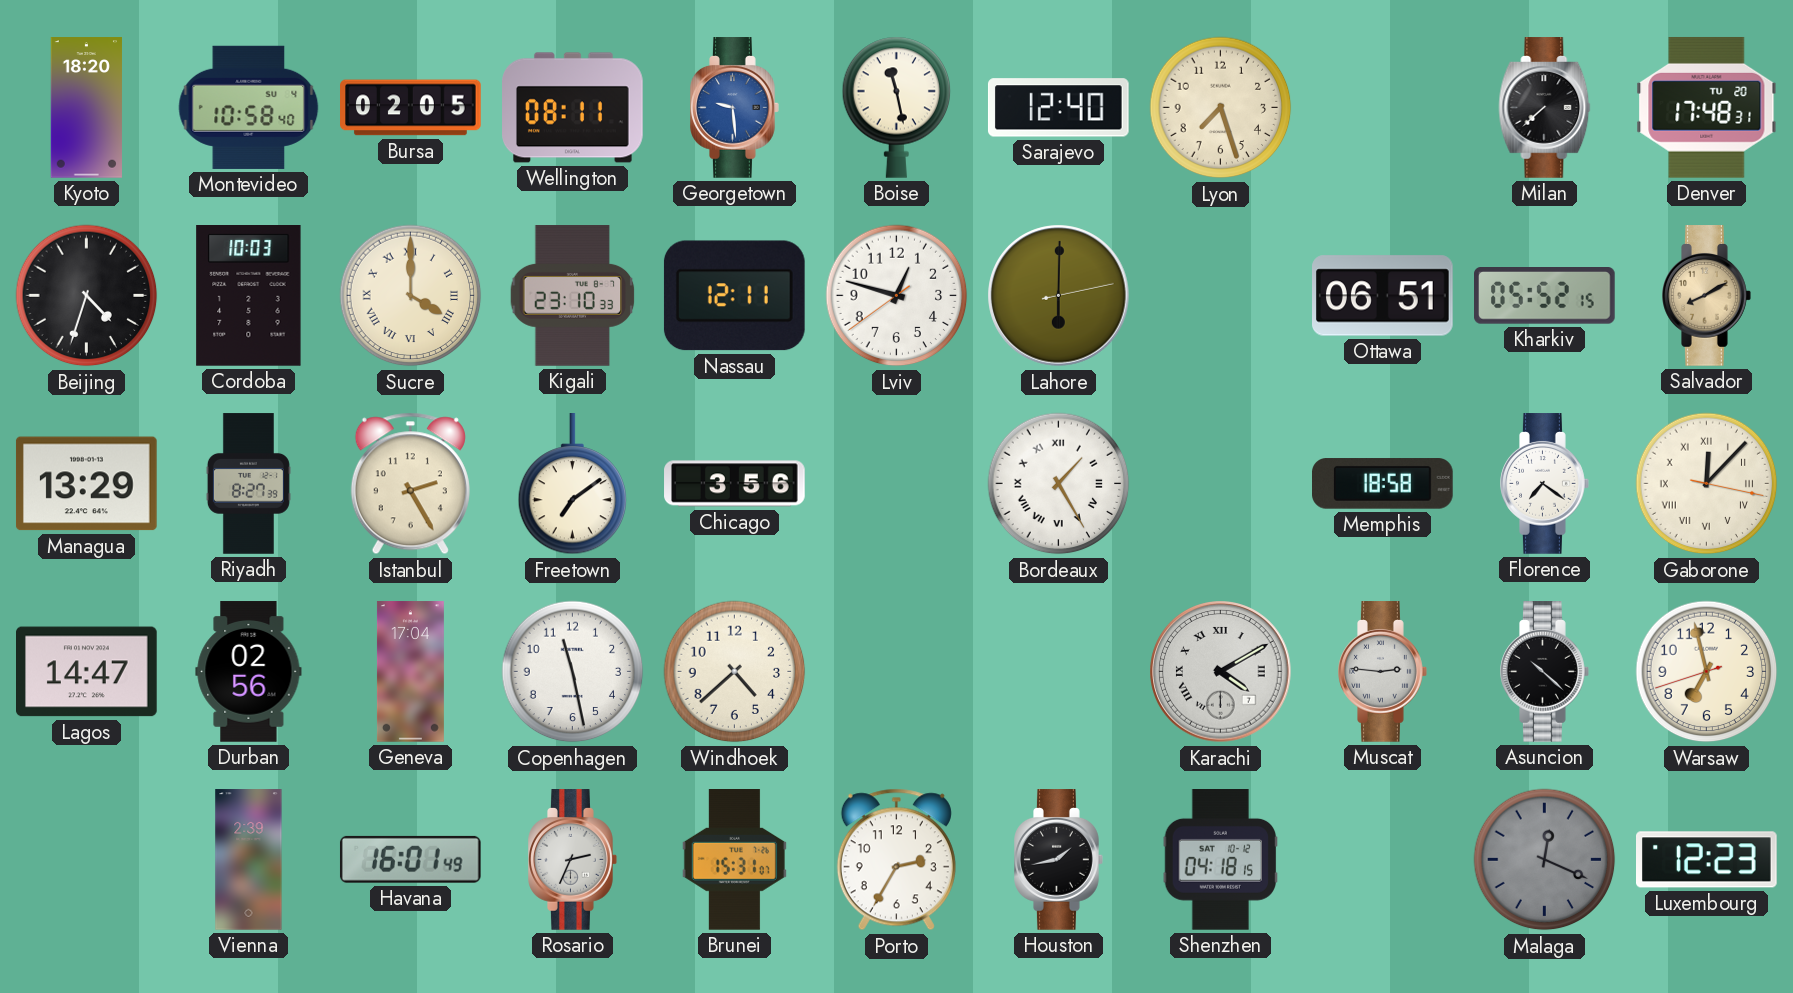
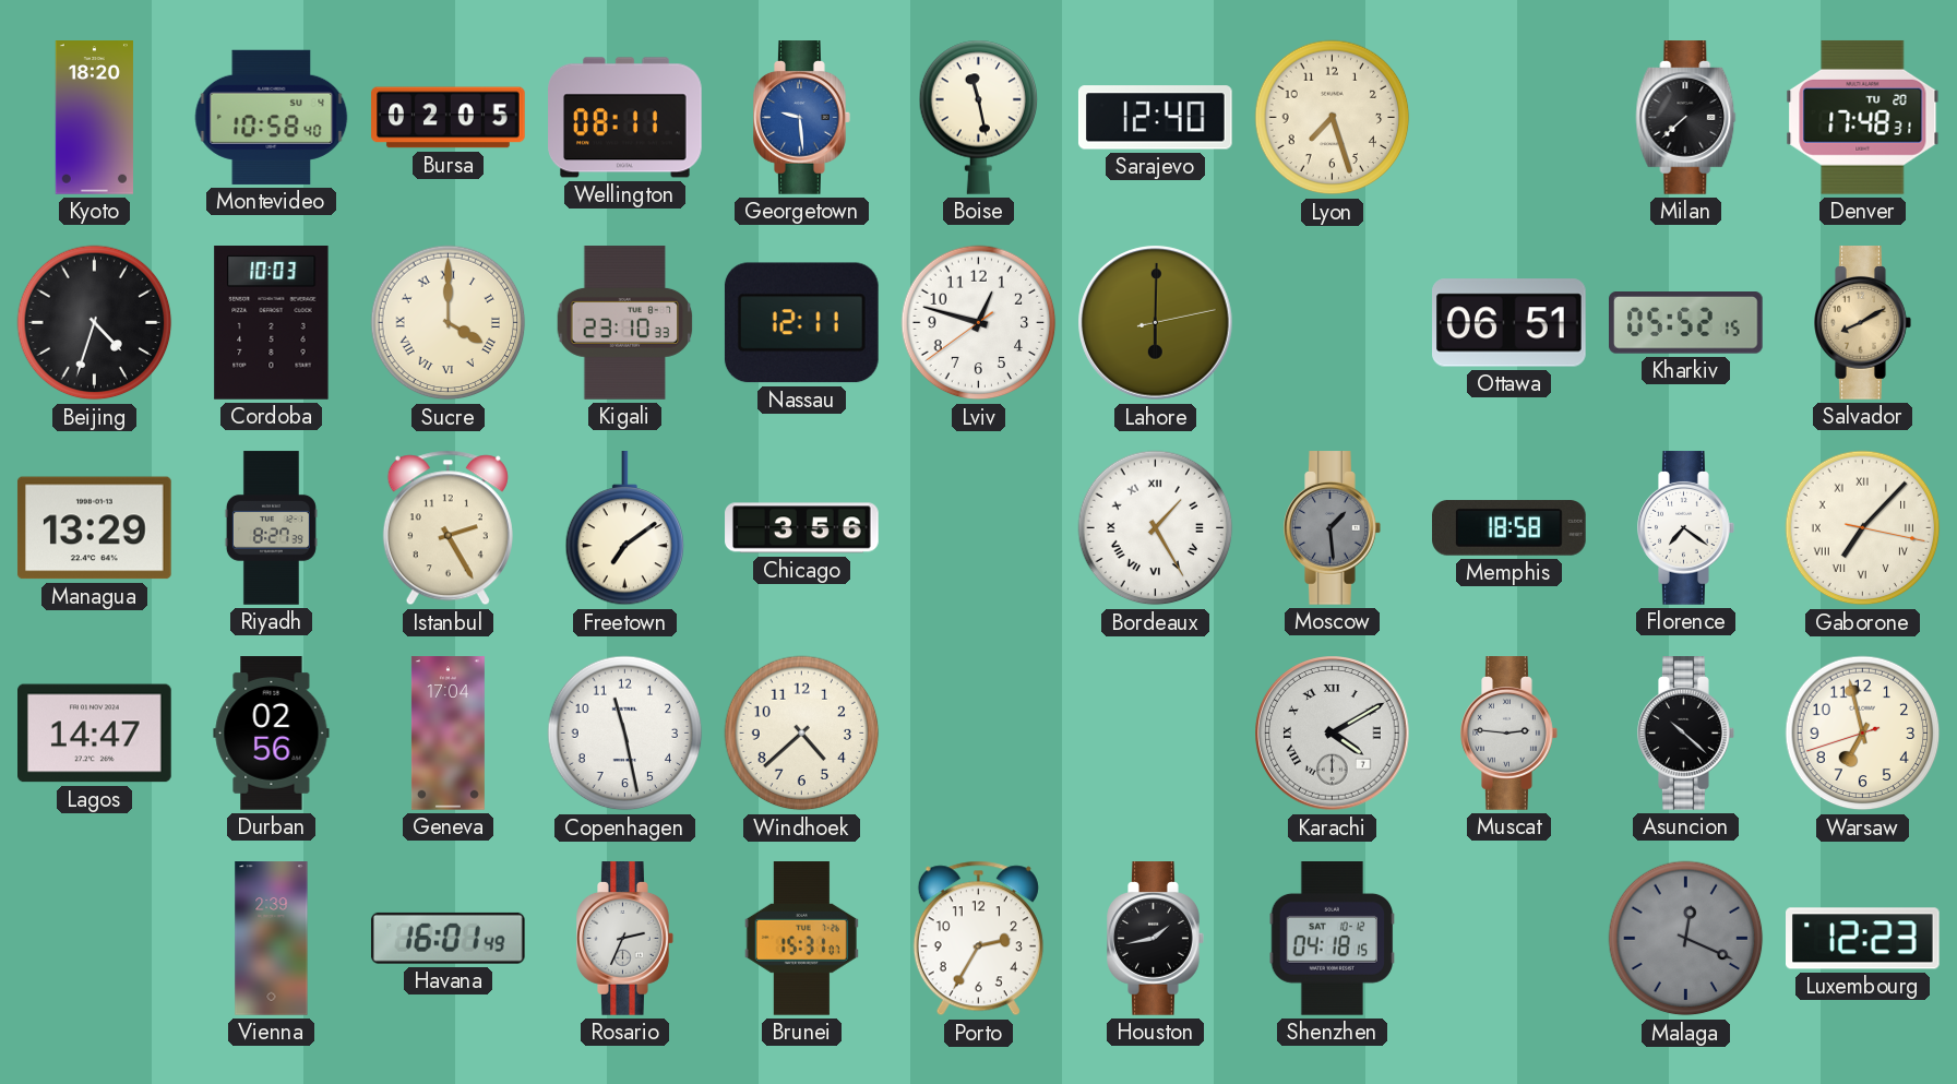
Moscow: none -> 1:29 (1333, 528)
Gaborone: 12:07 -> 7:07 (1863, 528)
